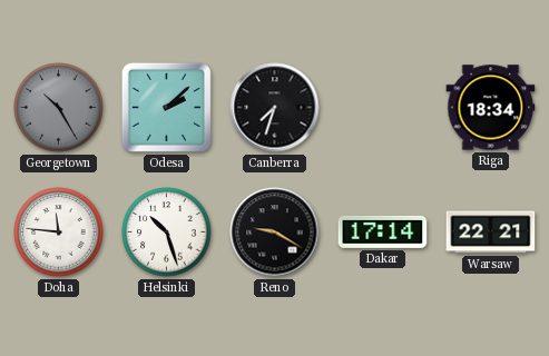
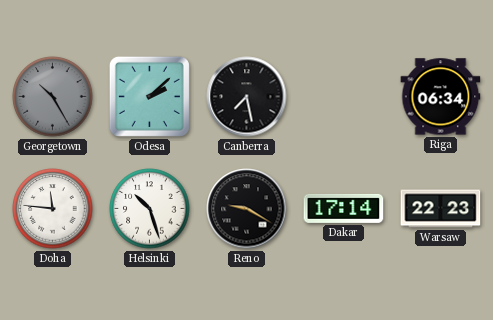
Canberra: 7:33 -> 7:28 (247, 97)
Riga: 18:34 -> 06:34 (441, 97)
Warsaw: 22:21 -> 22:23 (441, 209)
